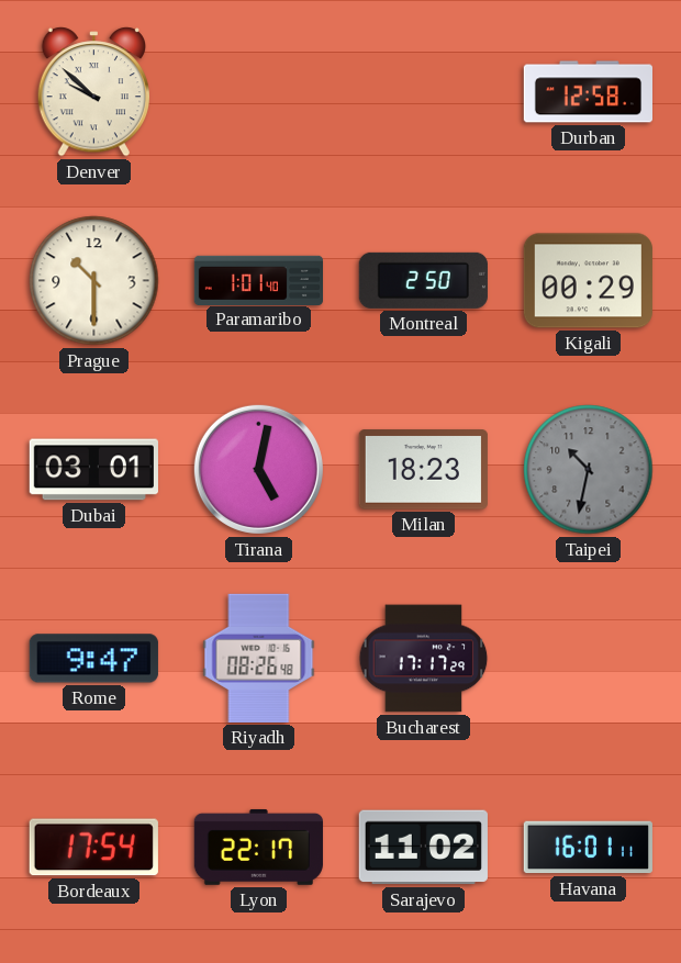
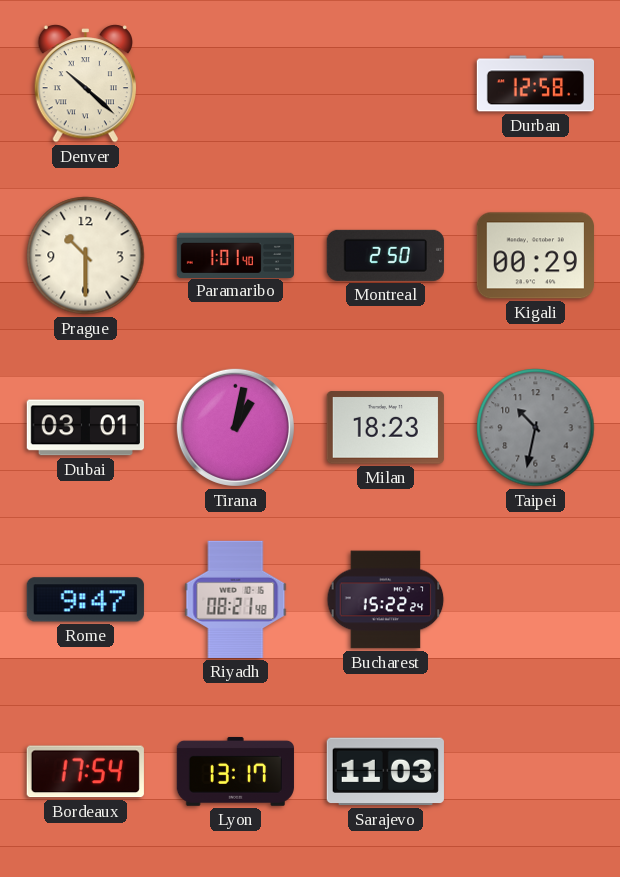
Denver: 9:52 -> 10:22 (85, 84)
Tirana: 5:02 -> 1:02 (235, 427)
Riyadh: 08:26 -> 08:21 (236, 599)
Bucharest: 17:17 -> 15:22 (386, 600)
Lyon: 22:17 -> 13:17 (235, 771)
Sarajevo: 11:02 -> 11:03 (385, 772)
Havana: 16:01 -> none (588, 848)
